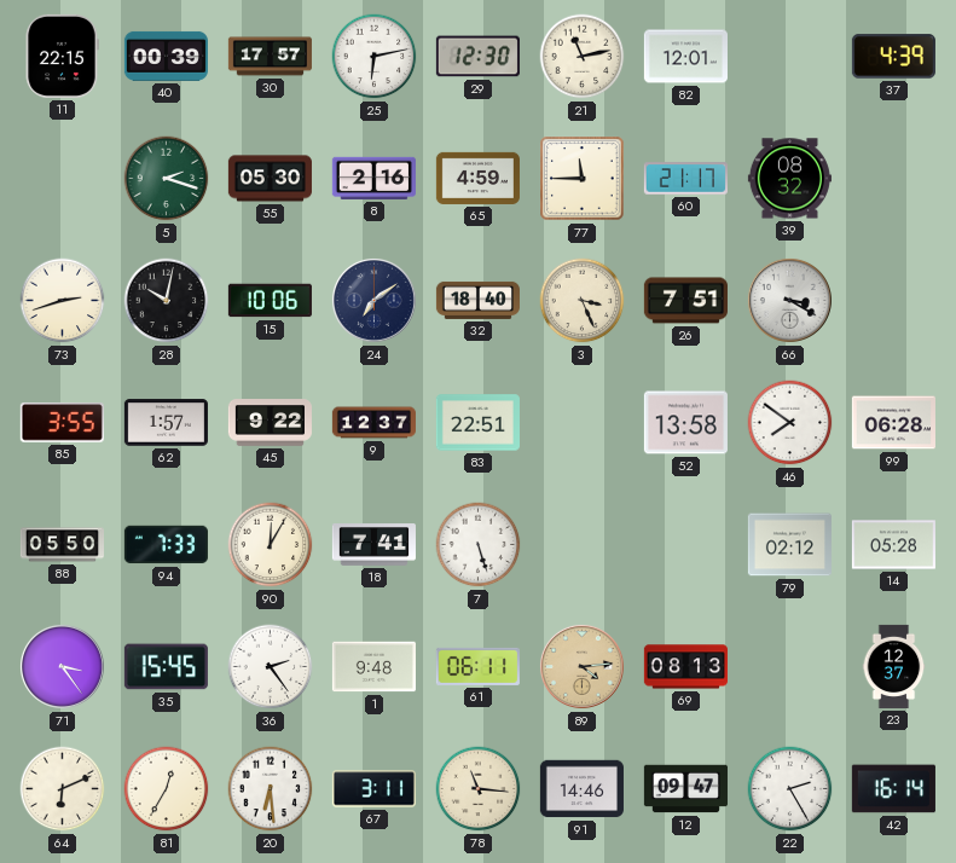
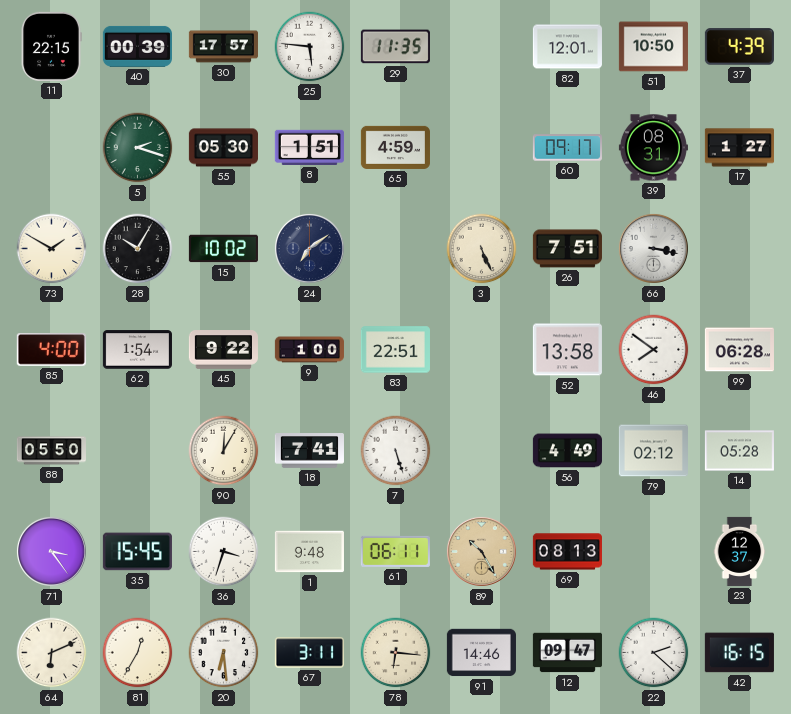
25: 6:13 -> 5:46 (310, 47)
29: 12:30 -> 11:35 (395, 47)
21: 11:13 -> none (583, 57)
51: none -> 10:50 (653, 47)
8: 2:16 -> 1:51 (309, 147)
77: 11:45 -> none (583, 179)
60: 21:17 -> 09:17 (567, 148)
39: 08:32 -> 08:31 (653, 148)
17: none -> 1:27 (739, 148)
73: 2:42 -> 1:50 (52, 249)
28: 10:02 -> 10:05 (138, 249)
15: 10:06 -> 10:02 (223, 249)
32: 18:40 -> none (477, 300)
3: 3:26 -> 5:26 (482, 249)
66: 3:20 -> 3:17 (653, 248)
85: 3:55 -> 4:00 (51, 350)
62: 1:57 -> 1:54 (137, 350)
9: 12:37 -> 1:00 (309, 350)
94: 7:33 -> none (166, 545)
56: none -> 4:49 (567, 451)
36: 2:24 -> 3:33 (224, 552)
89: 4:14 -> 10:25 (481, 551)
78: 11:16 -> 6:16 (396, 653)
22: 2:25 -> 2:22 (654, 653)
42: 16:14 -> 16:15 (739, 653)
